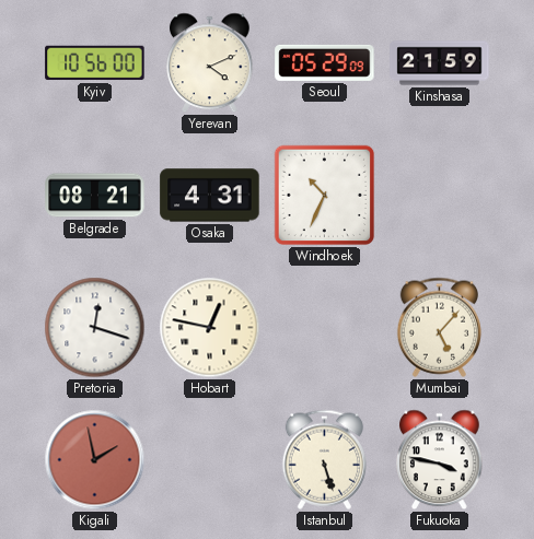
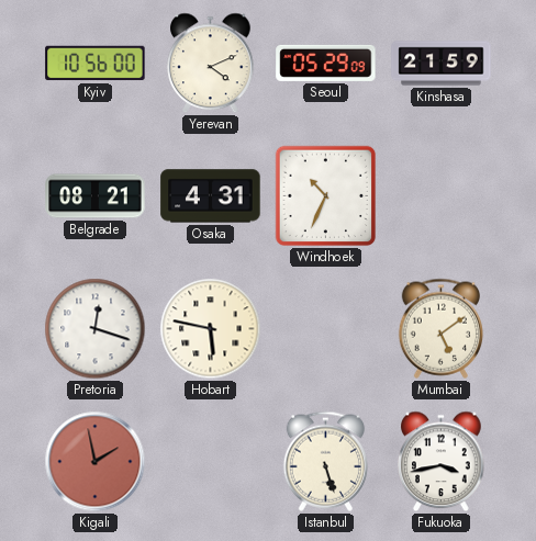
Hobart: 12:47 -> 5:47 (211, 329)
Mumbai: 5:07 -> 5:09 (440, 328)
Fukuoka: 3:47 -> 3:43 (442, 462)
